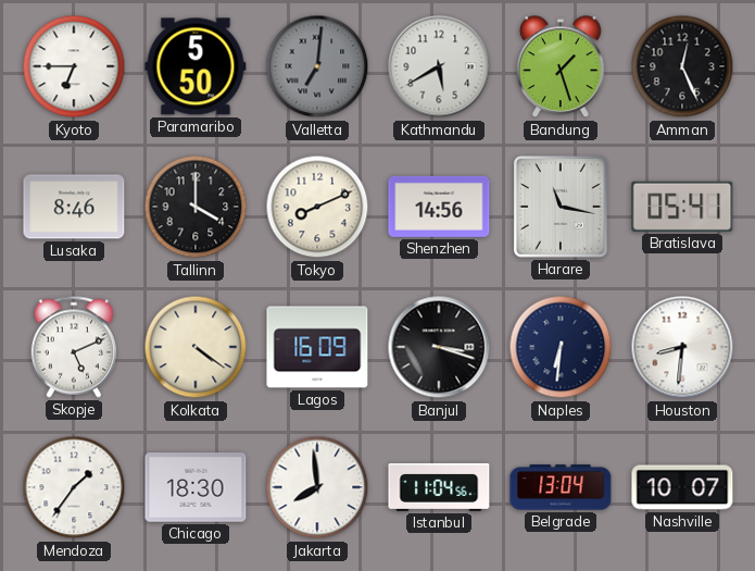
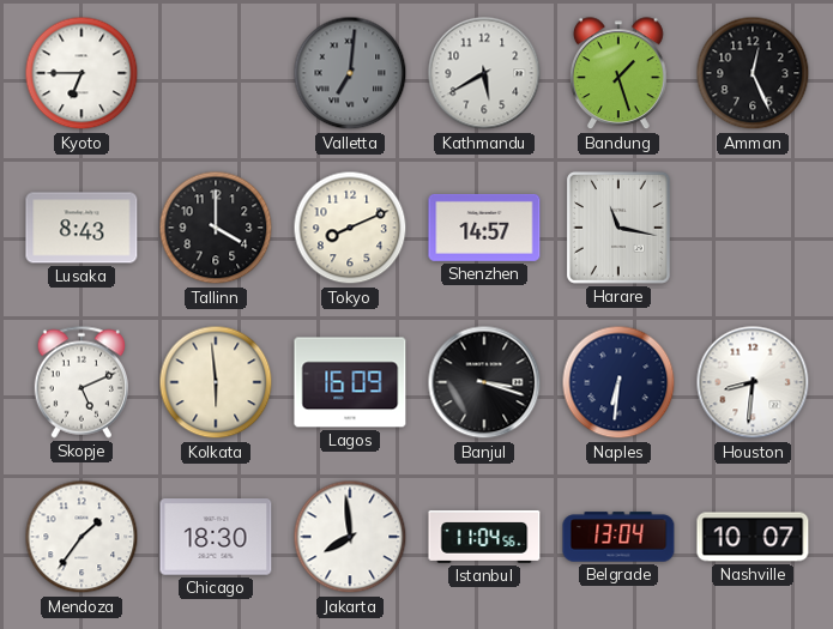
Paramaribo: 5:50 -> none (196, 66)
Lusaka: 8:46 -> 8:43 (82, 228)
Shenzhen: 14:56 -> 14:57 (484, 228)
Bratislava: 05:41 -> none (682, 207)
Kolkata: 4:21 -> 5:59 (216, 382)
